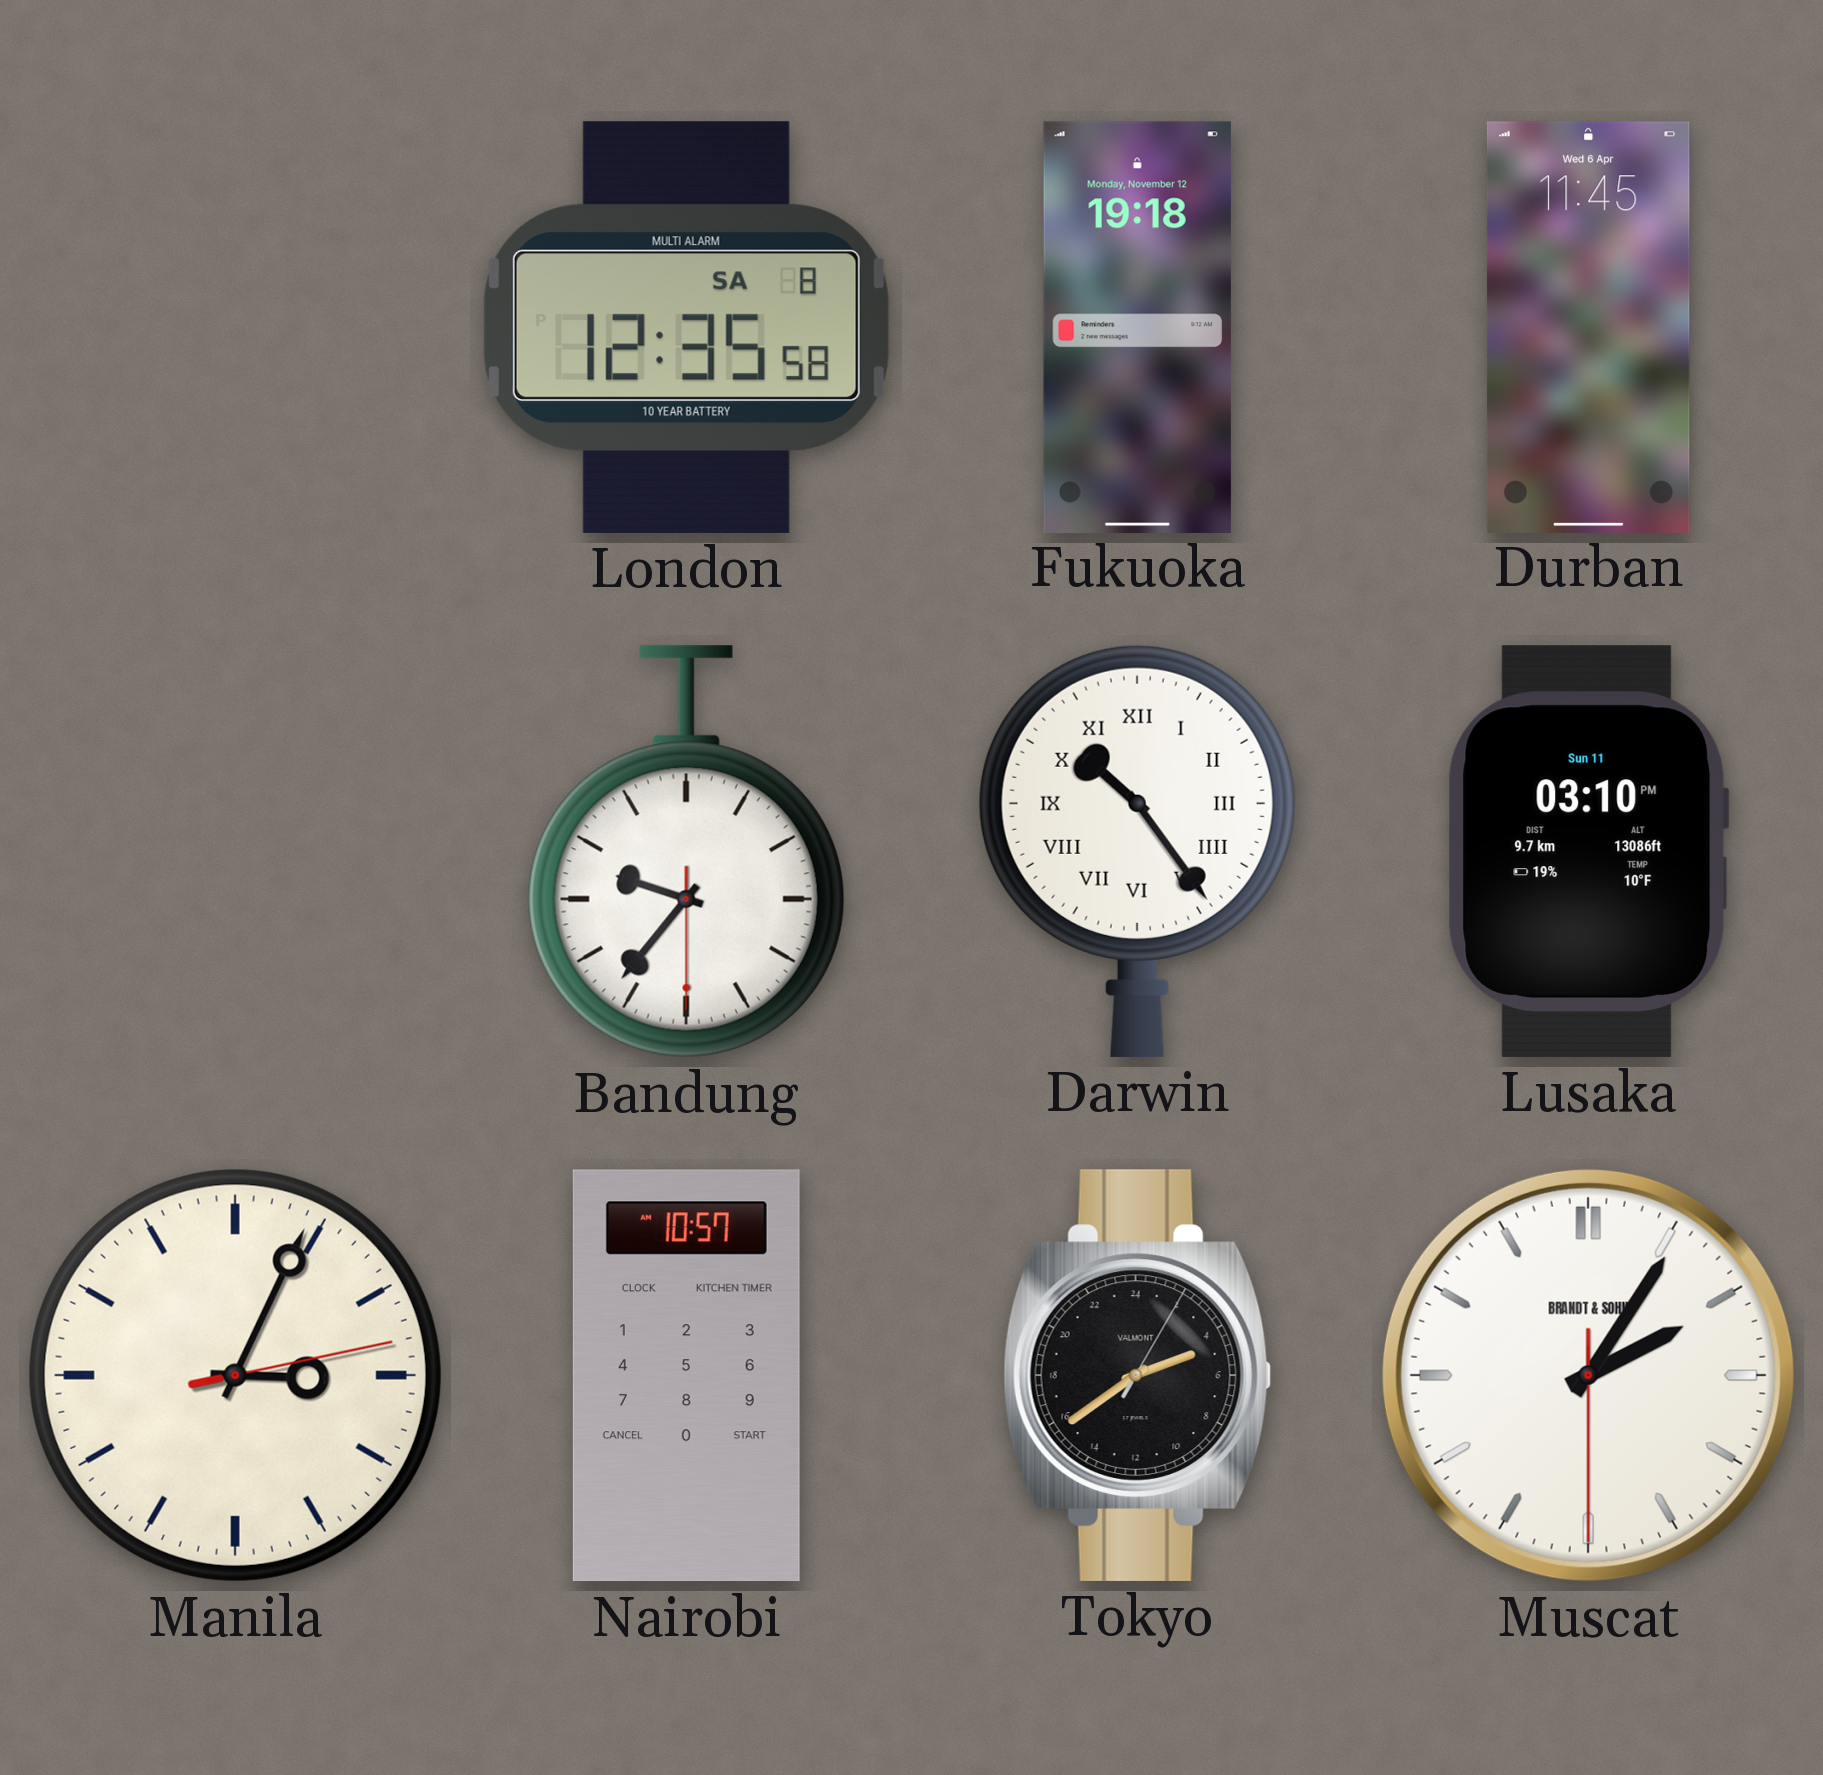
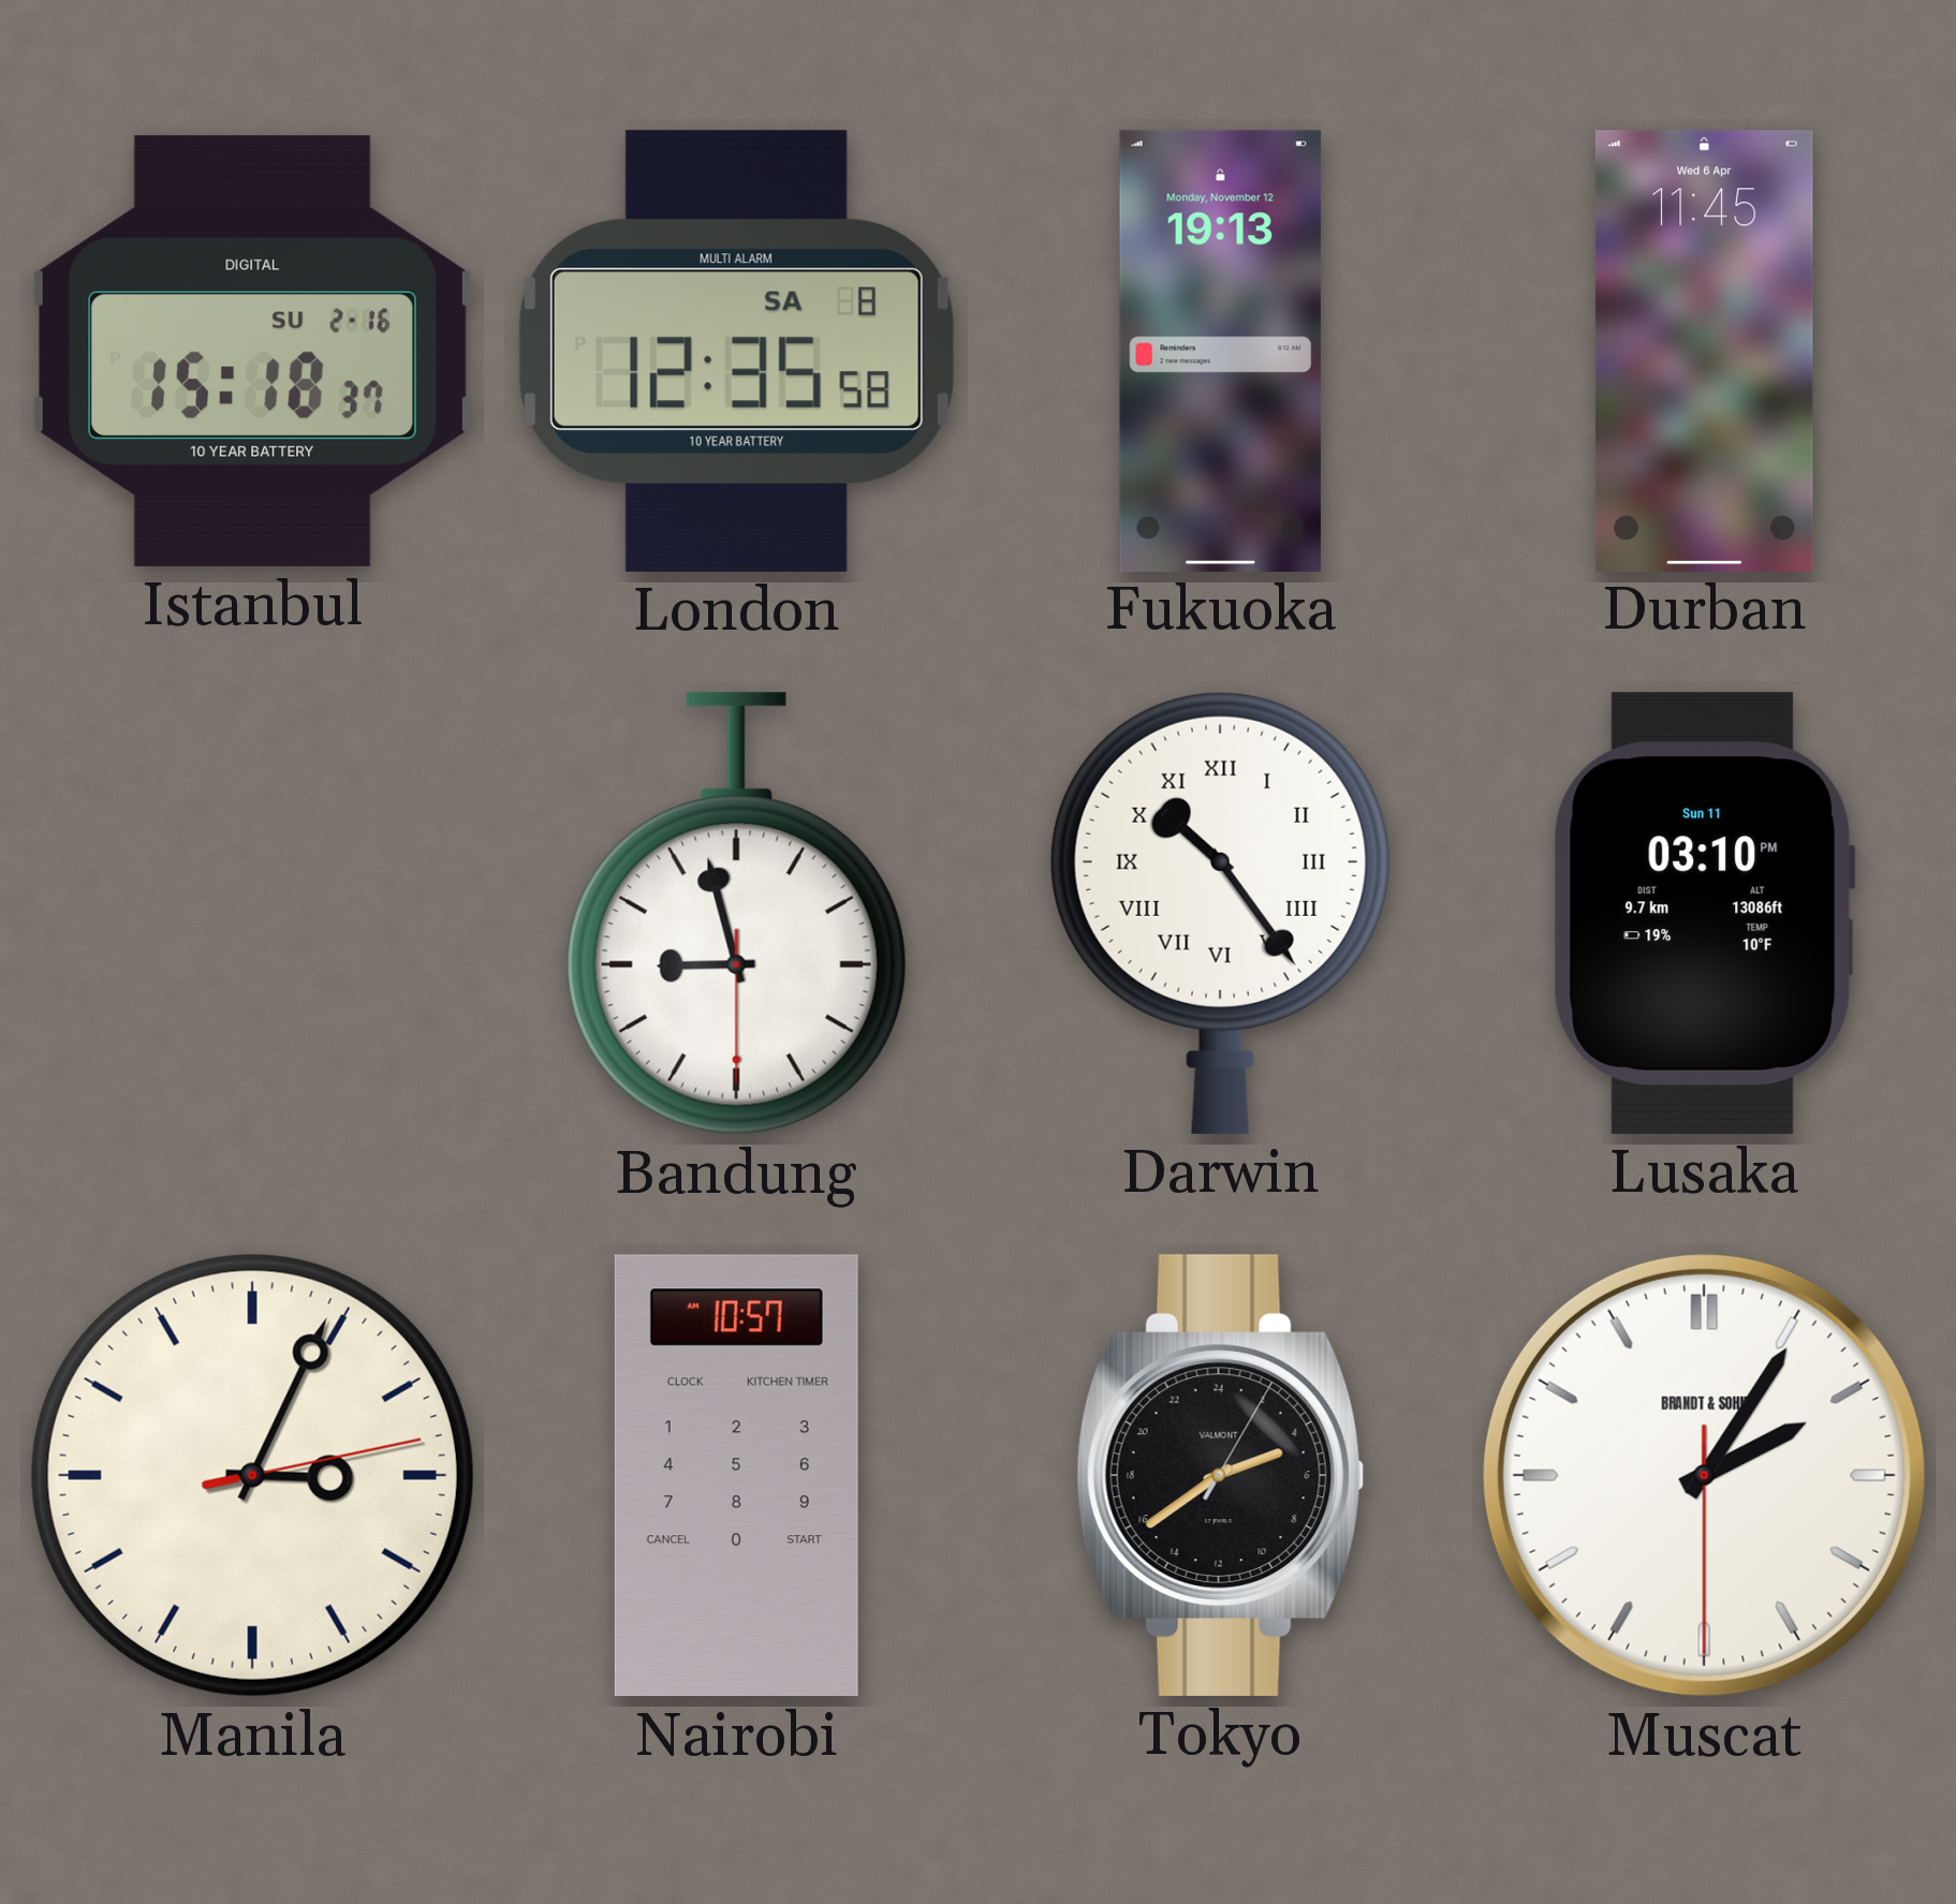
Istanbul: none -> 15:18 (252, 351)
Fukuoka: 19:18 -> 19:13 (1220, 351)
Bandung: 9:36 -> 8:57 (736, 914)
